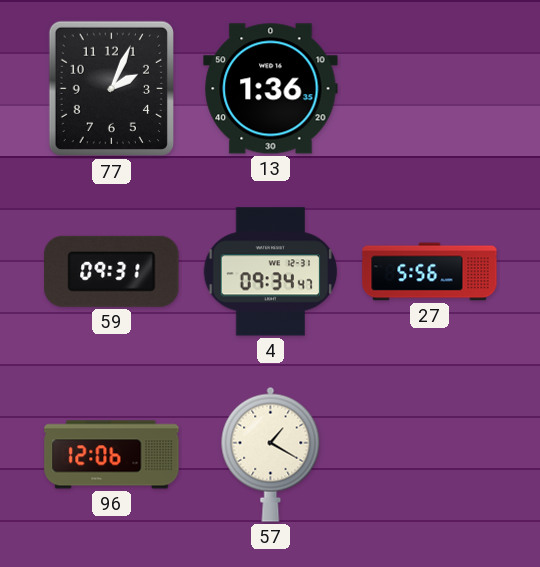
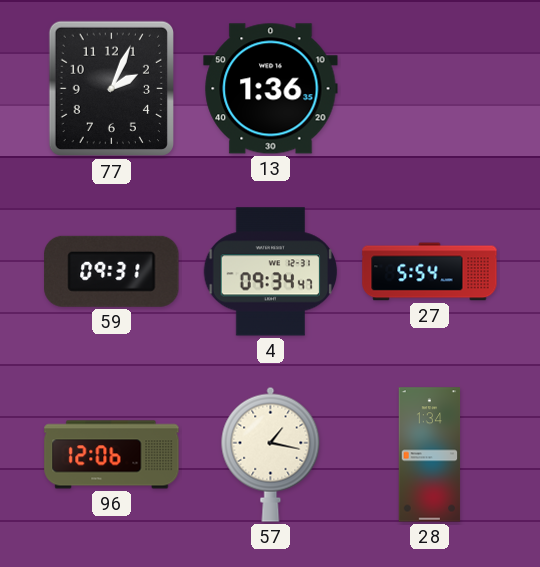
27: 5:56 -> 5:54 (430, 272)
57: 1:20 -> 1:17 (271, 454)
28: none -> 1:34 (430, 455)
